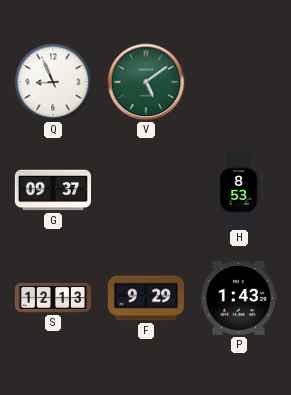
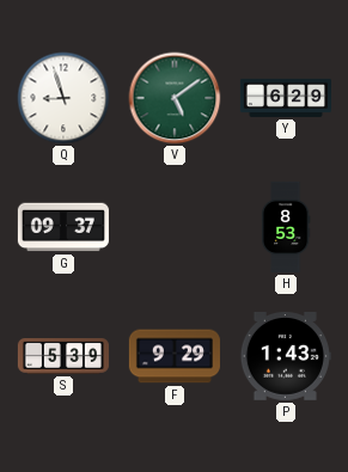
Q: 8:56 -> 8:57 (63, 98)
Y: none -> 6:29 (285, 98)
S: 12:13 -> 5:39 (63, 356)
